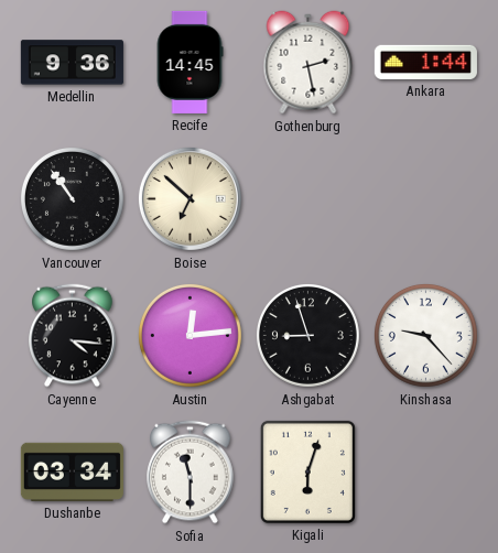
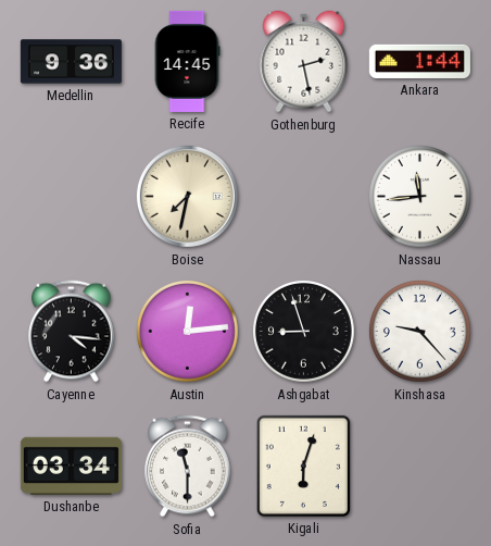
Vancouver: 10:54 -> none (72, 198)
Boise: 6:52 -> 7:32 (187, 196)
Nassau: none -> 11:44 (419, 196)
